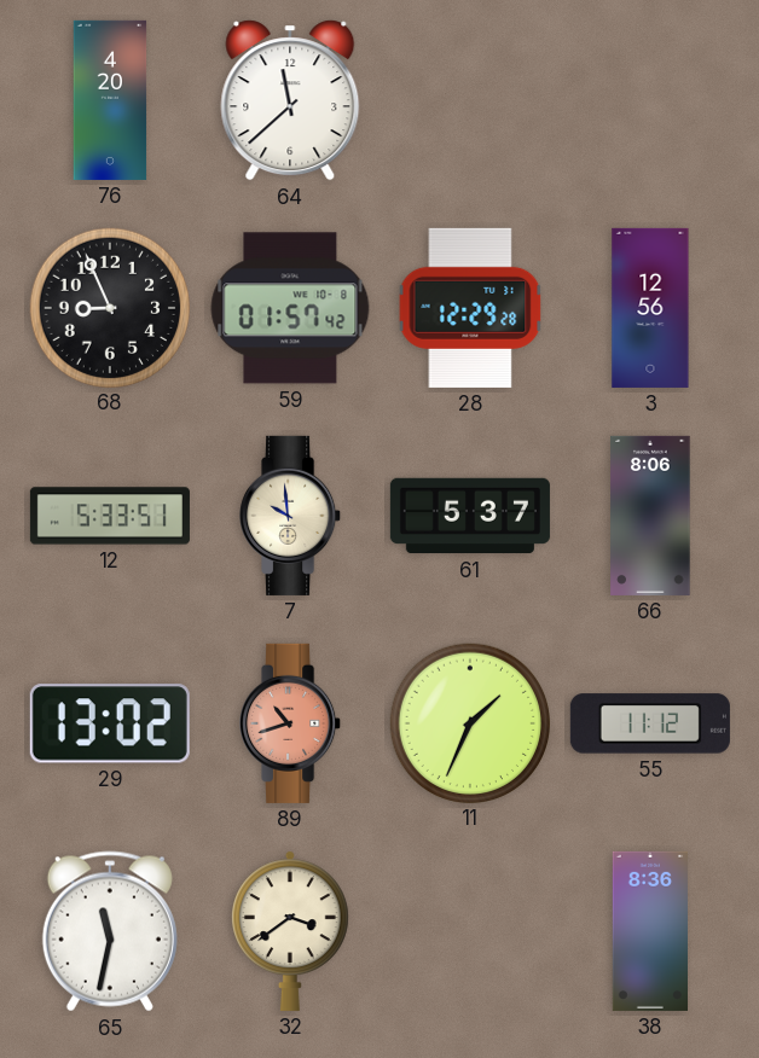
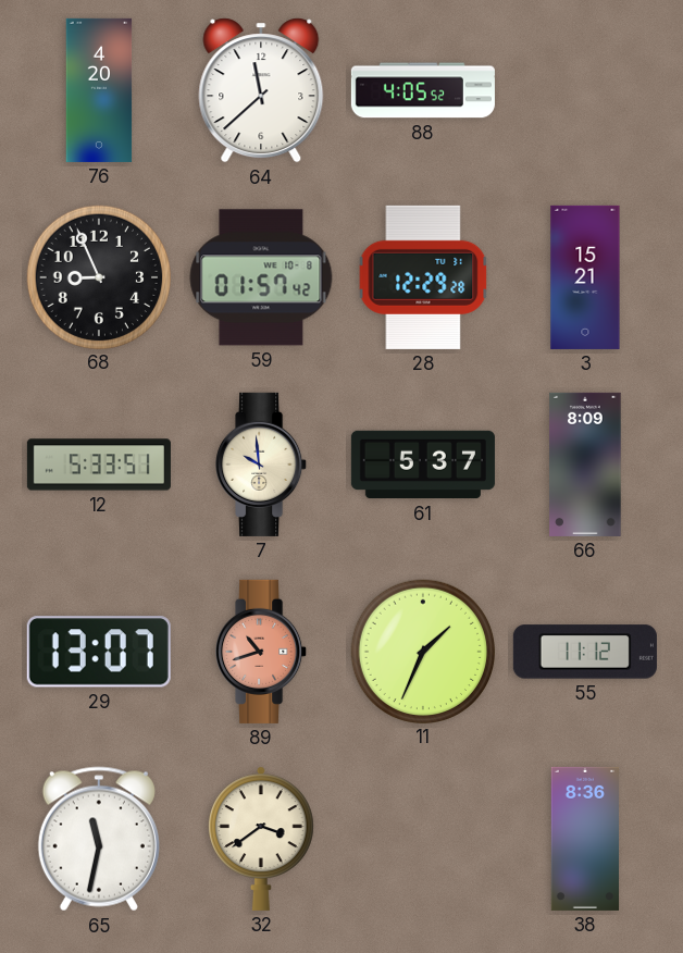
88: none -> 4:05 (423, 90)
3: 12:56 -> 15:21 (585, 277)
66: 8:06 -> 8:09 (585, 465)
29: 13:02 -> 13:07 (99, 652)
